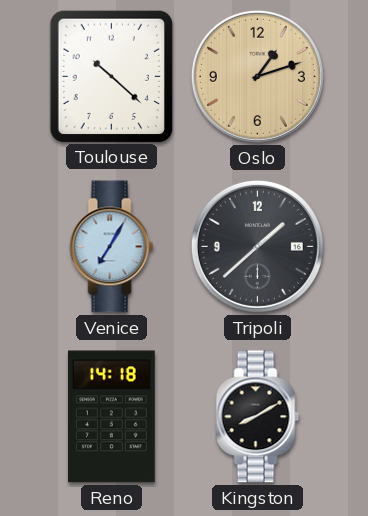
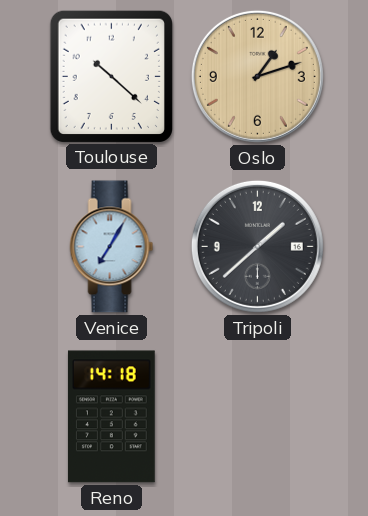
Kingston: 8:10 -> none (258, 417)
